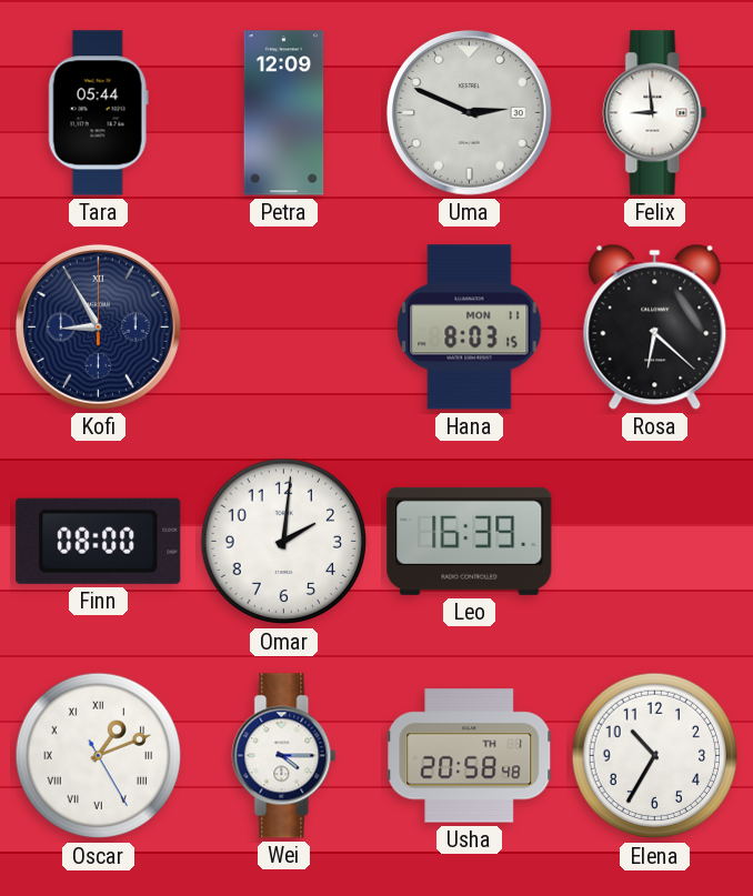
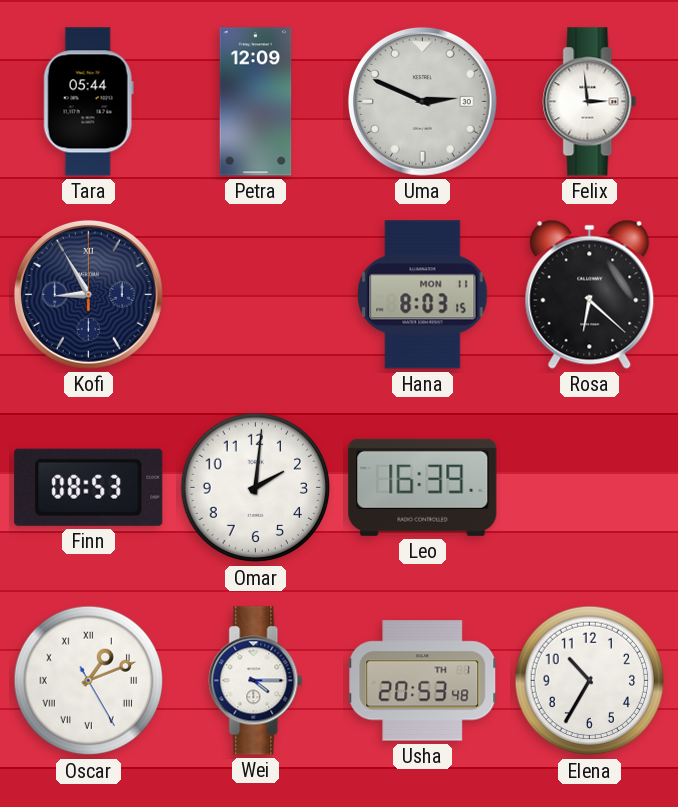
Felix: 8:59 -> 2:59 (590, 102)
Finn: 08:00 -> 08:53 (89, 487)
Usha: 20:58 -> 20:53 (423, 681)
